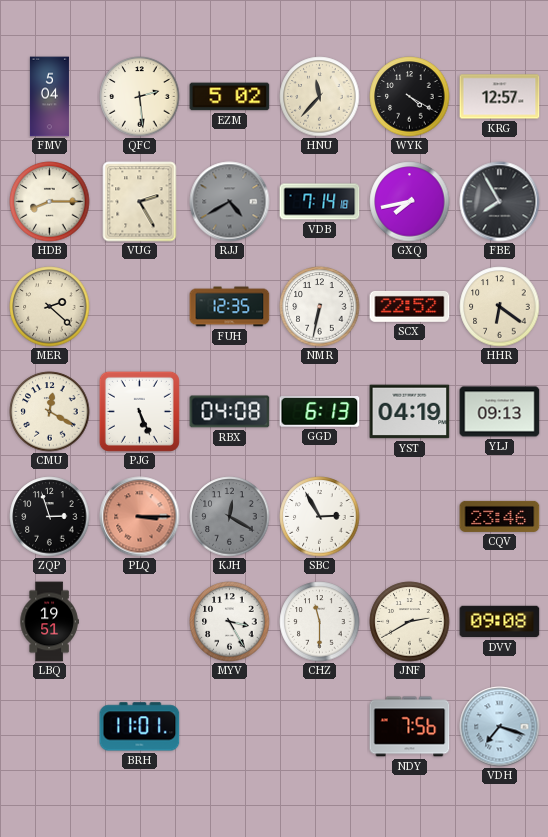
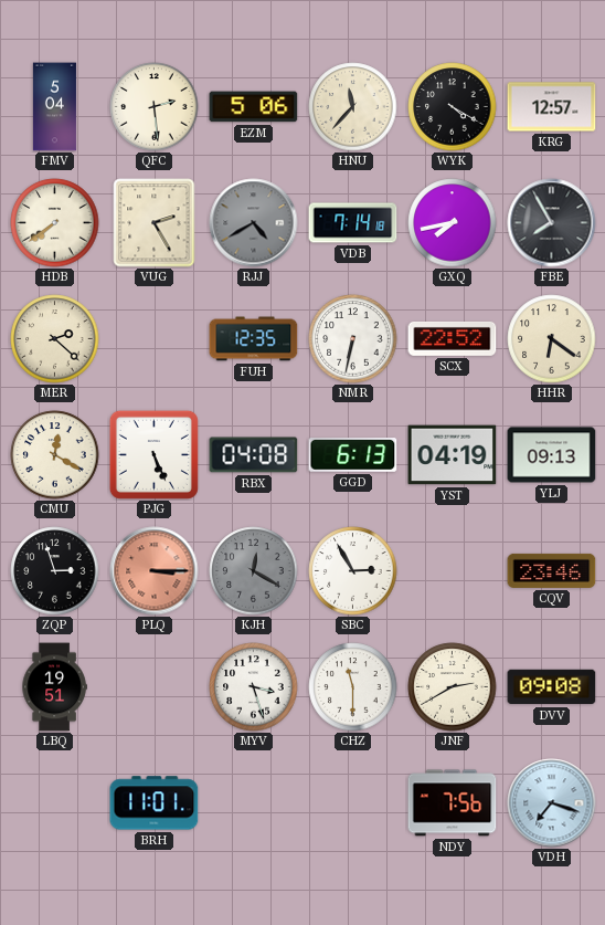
EZM: 5:02 -> 5:06 (254, 107)
HDB: 8:15 -> 7:39 (55, 223)
MYV: 3:25 -> 3:27 (254, 687)
